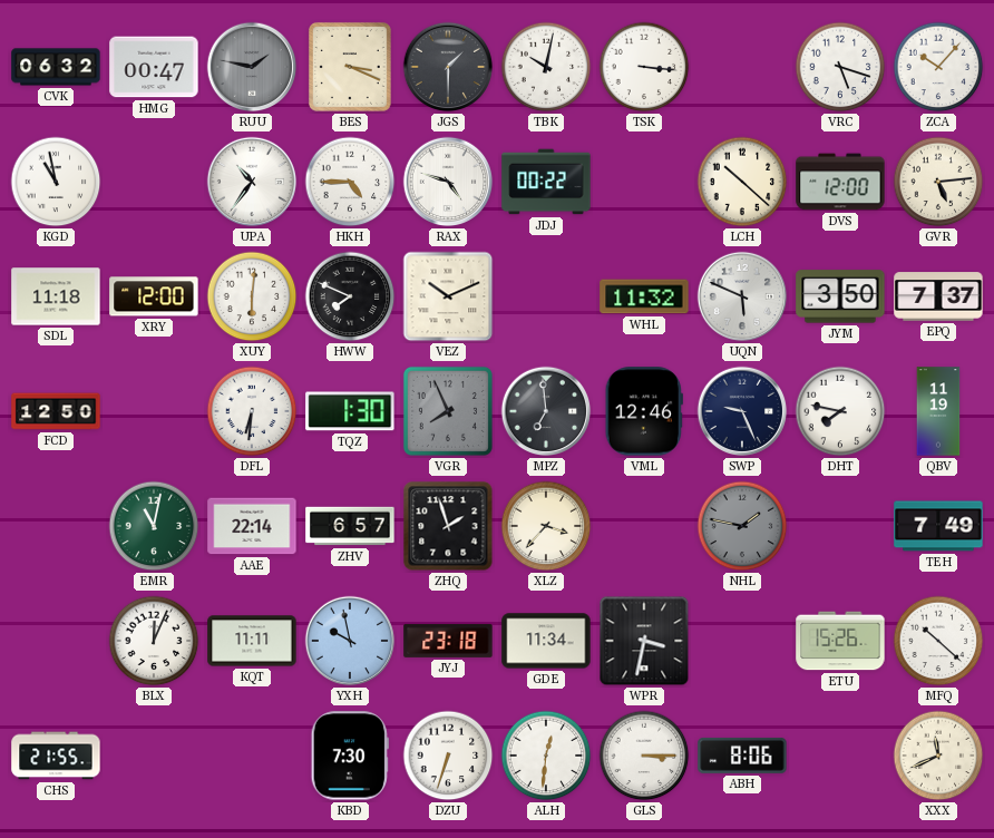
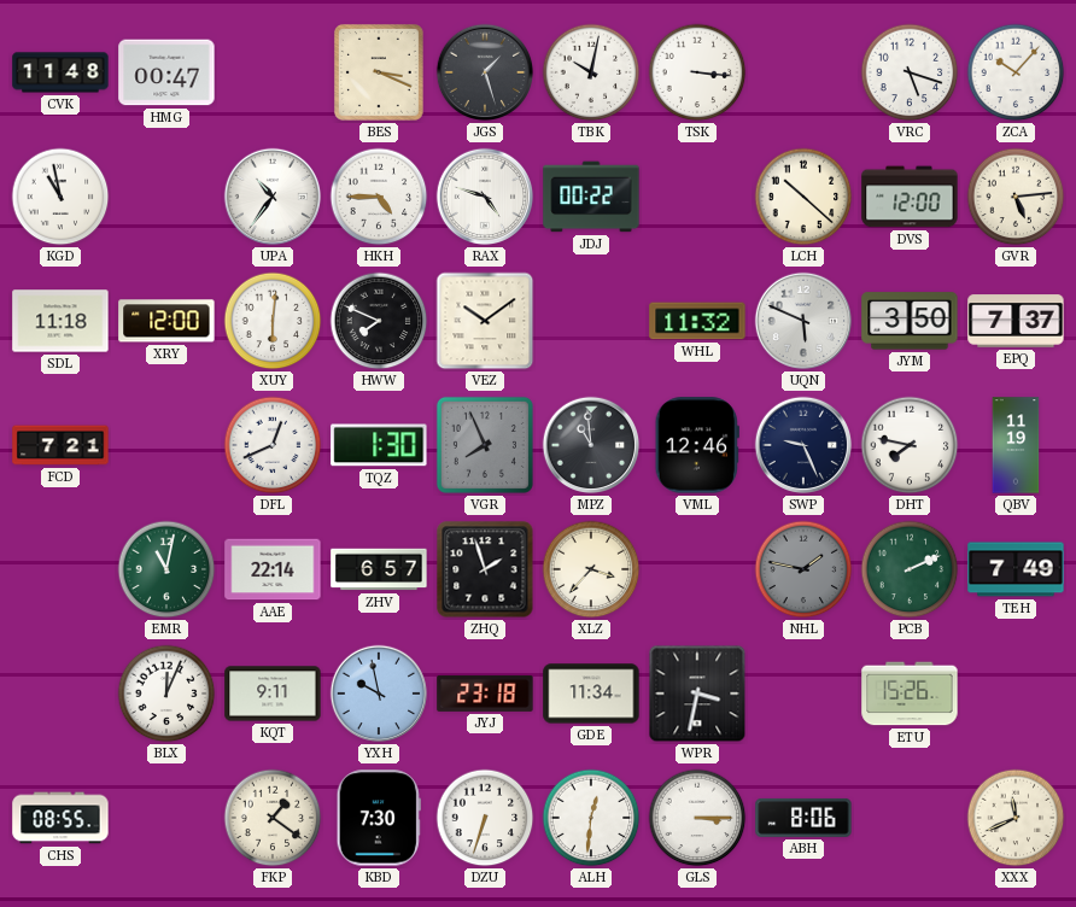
CVK: 06:32 -> 11:48 (60, 72)
RUU: 1:47 -> none (252, 67)
JGS: 1:30 -> 1:27 (485, 72)
VEZ: 10:11 -> 10:09 (485, 321)
FCD: 12:50 -> 7:21 (60, 445)
DFL: 6:31 -> 12:41 (273, 445)
MPZ: 6:59 -> 10:59 (591, 445)
PCB: none -> 2:11 (910, 569)
KQT: 11:11 -> 9:11 (273, 694)
MFQ: 10:22 -> none (938, 641)
CHS: 21:55 -> 08:55 (60, 818)
FKP: none -> 1:21 (273, 818)
